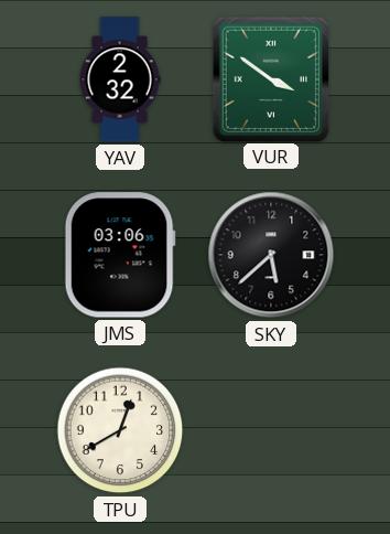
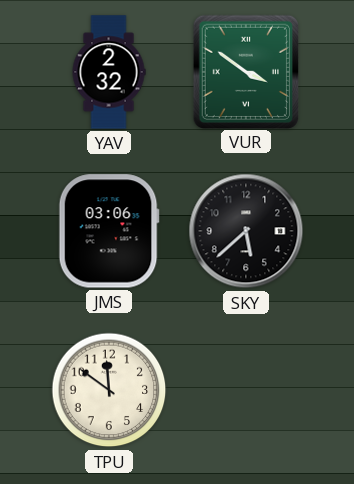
TPU: 12:40 -> 11:51 (109, 390)
